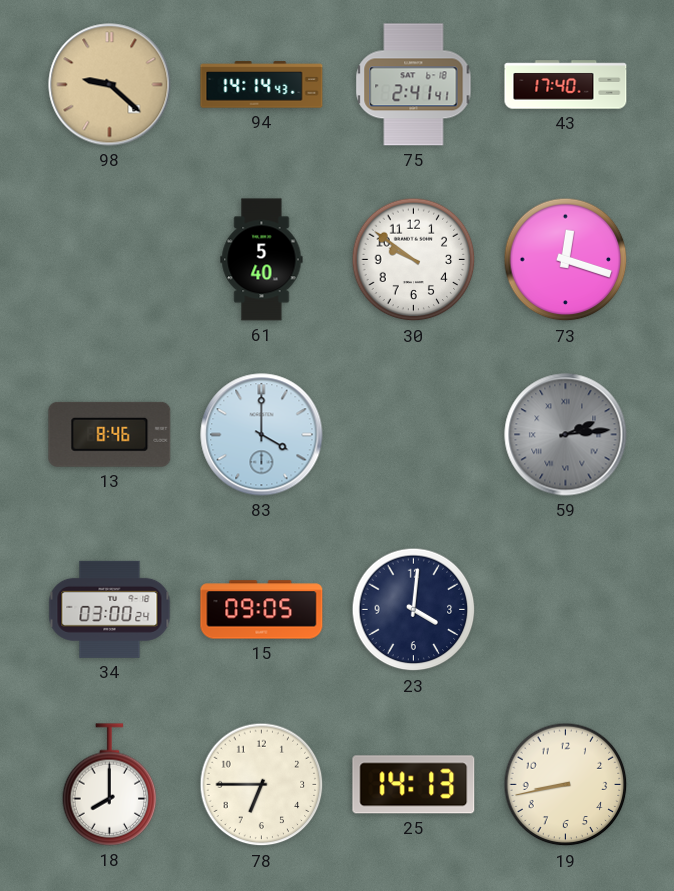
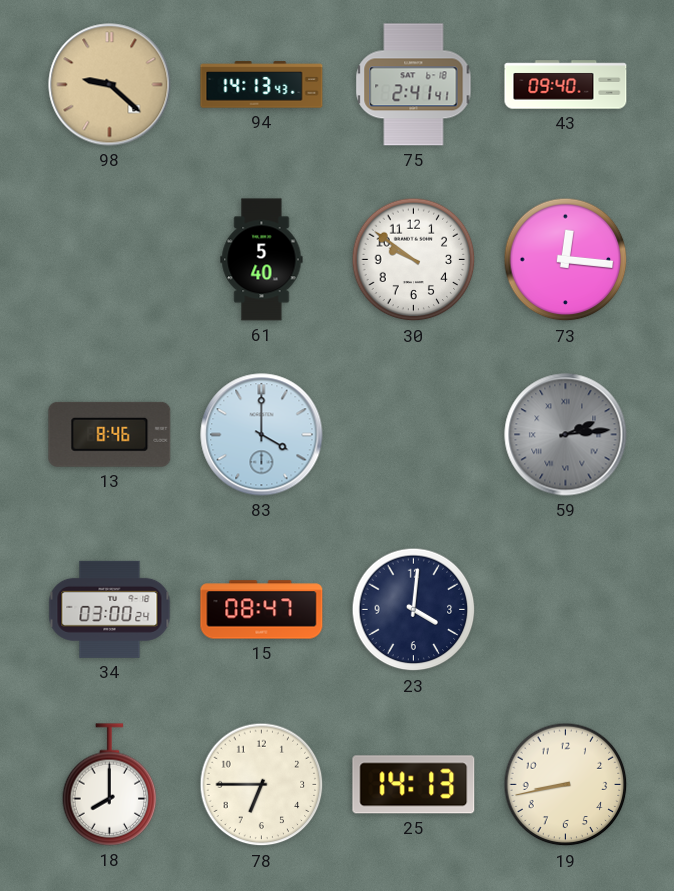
94: 14:14 -> 14:13 (262, 85)
43: 17:40 -> 09:40 (566, 85)
73: 12:18 -> 12:16 (566, 260)
15: 09:05 -> 08:47 (262, 610)
